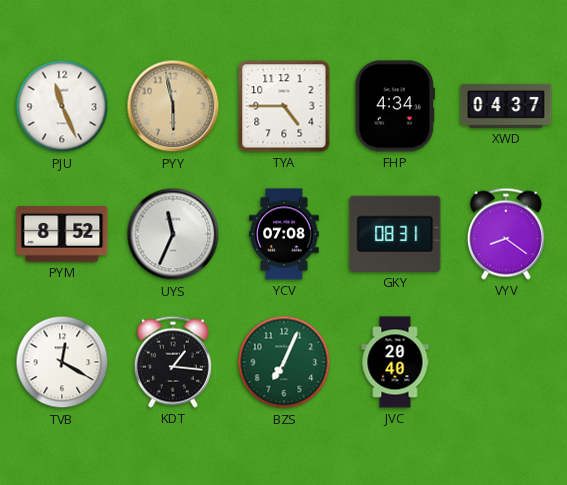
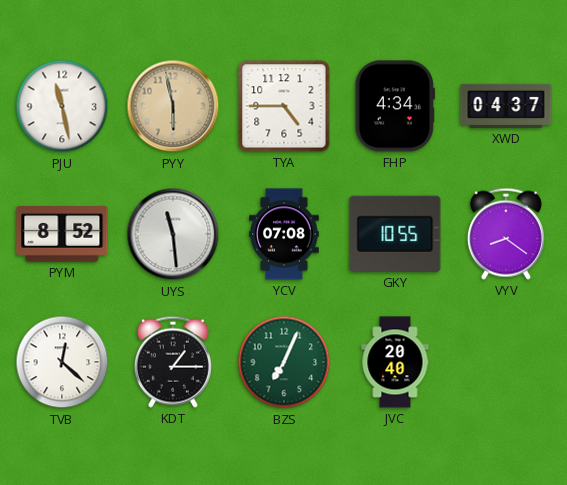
PJU: 11:26 -> 11:28 (62, 106)
UYS: 11:34 -> 11:29 (173, 234)
GKY: 08:31 -> 10:55 (395, 234)
TVB: 12:20 -> 12:22 (62, 362)
KDT: 1:16 -> 1:15 (173, 362)
